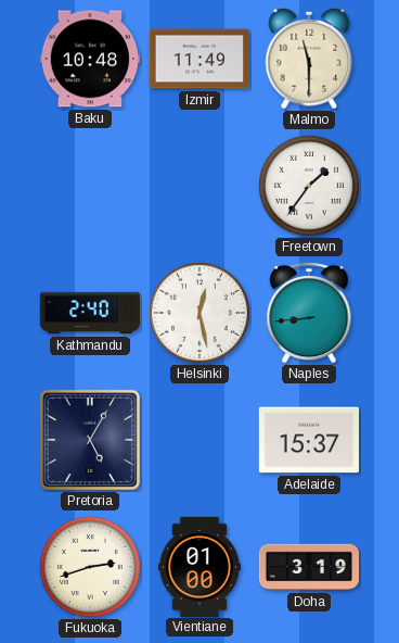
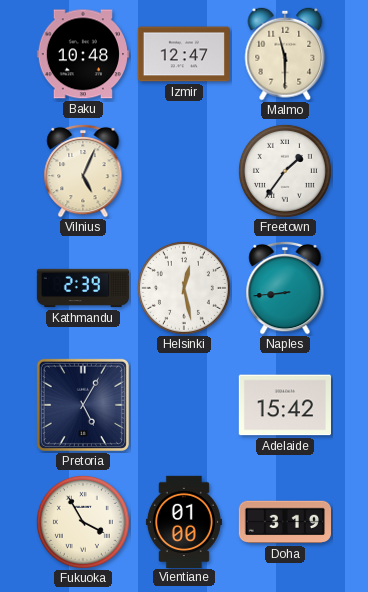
Izmir: 11:49 -> 12:47 (183, 54)
Vilnius: none -> 5:04 (83, 171)
Kathmandu: 2:40 -> 2:39 (83, 288)
Adelaide: 15:37 -> 15:42 (284, 405)
Fukuoka: 2:42 -> 3:55 (83, 522)
